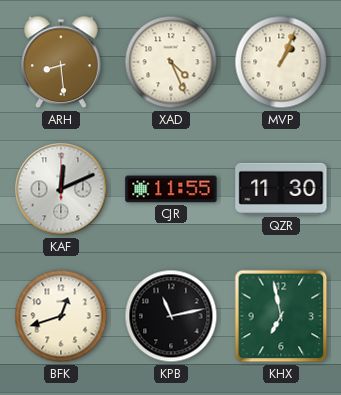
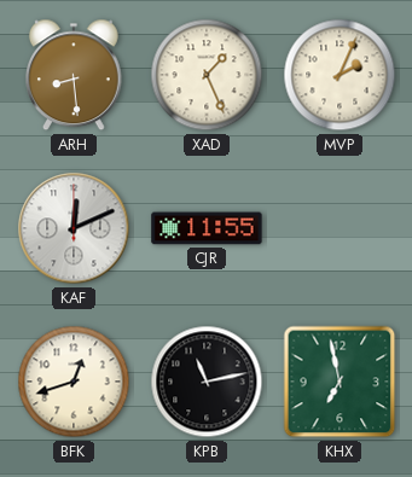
XAD: 4:26 -> 1:26 (207, 75)
MVP: 1:04 -> 2:04 (340, 75)
QZR: 11:30 -> none (281, 189)
